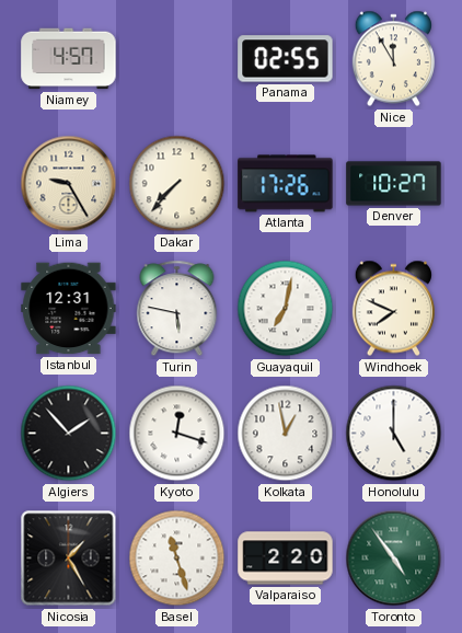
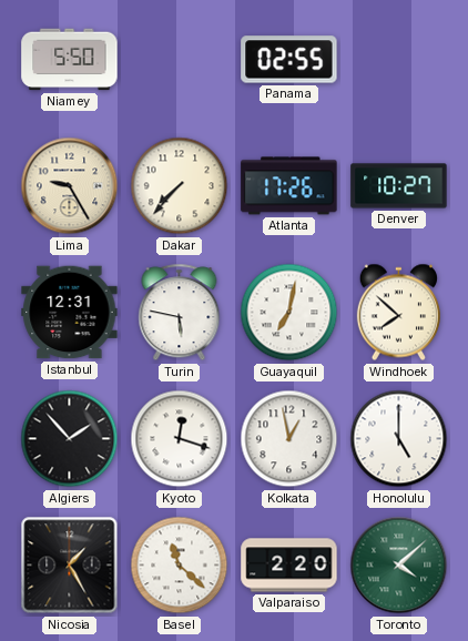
Niamey: 4:57 -> 5:50 (70, 60)
Nice: 11:55 -> none (393, 59)
Windhoek: 7:49 -> 7:52 (398, 313)
Basel: 11:27 -> 11:22 (180, 566)
Toronto: 4:54 -> 4:08 (399, 566)
